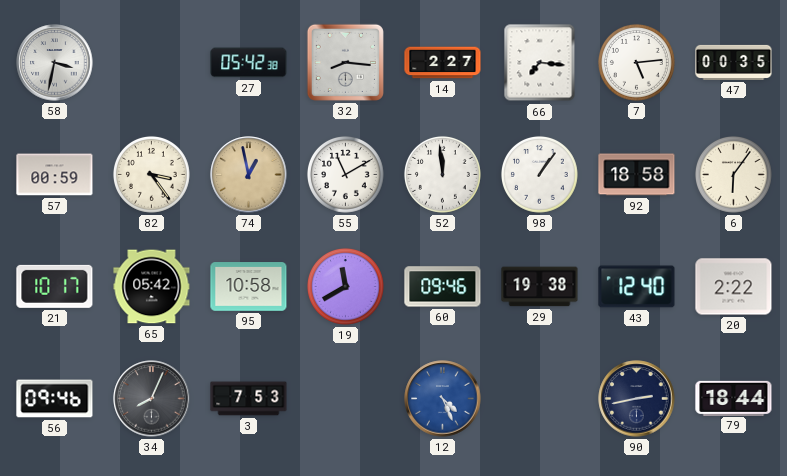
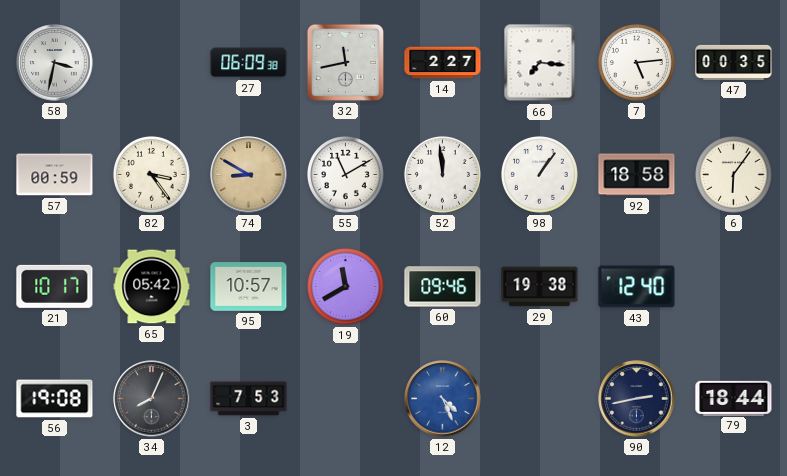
27: 05:42 -> 06:09 (249, 63)
32: 8:16 -> 11:43 (345, 62)
74: 12:58 -> 8:50 (249, 175)
95: 10:58 -> 10:57 (249, 287)
20: 2:22 -> none (734, 287)
56: 09:46 -> 19:08 (55, 399)
